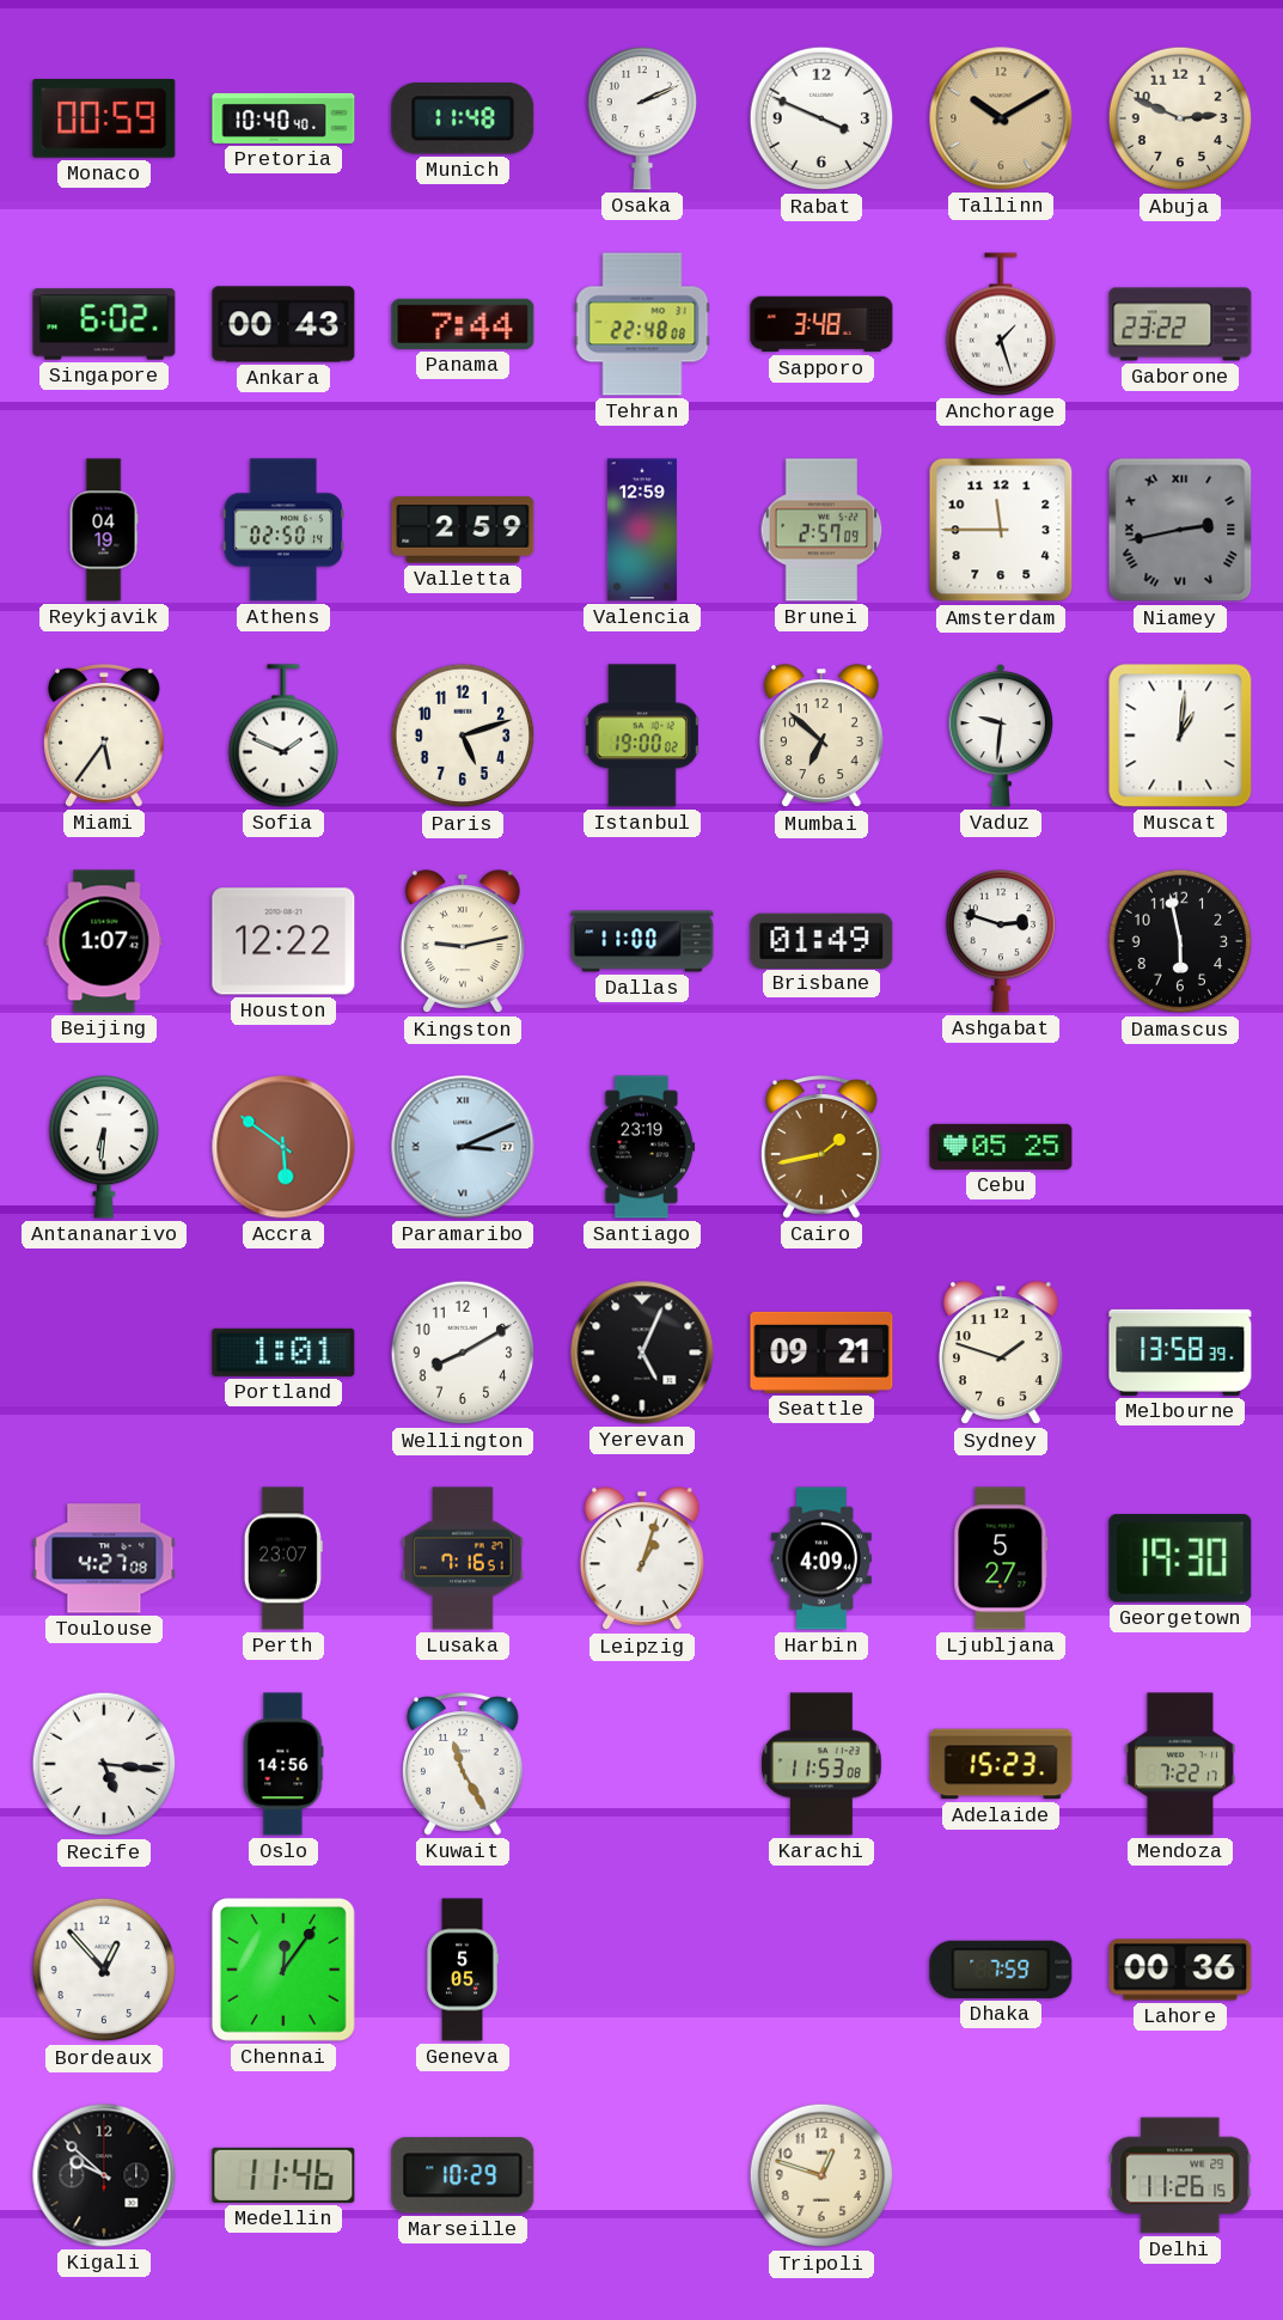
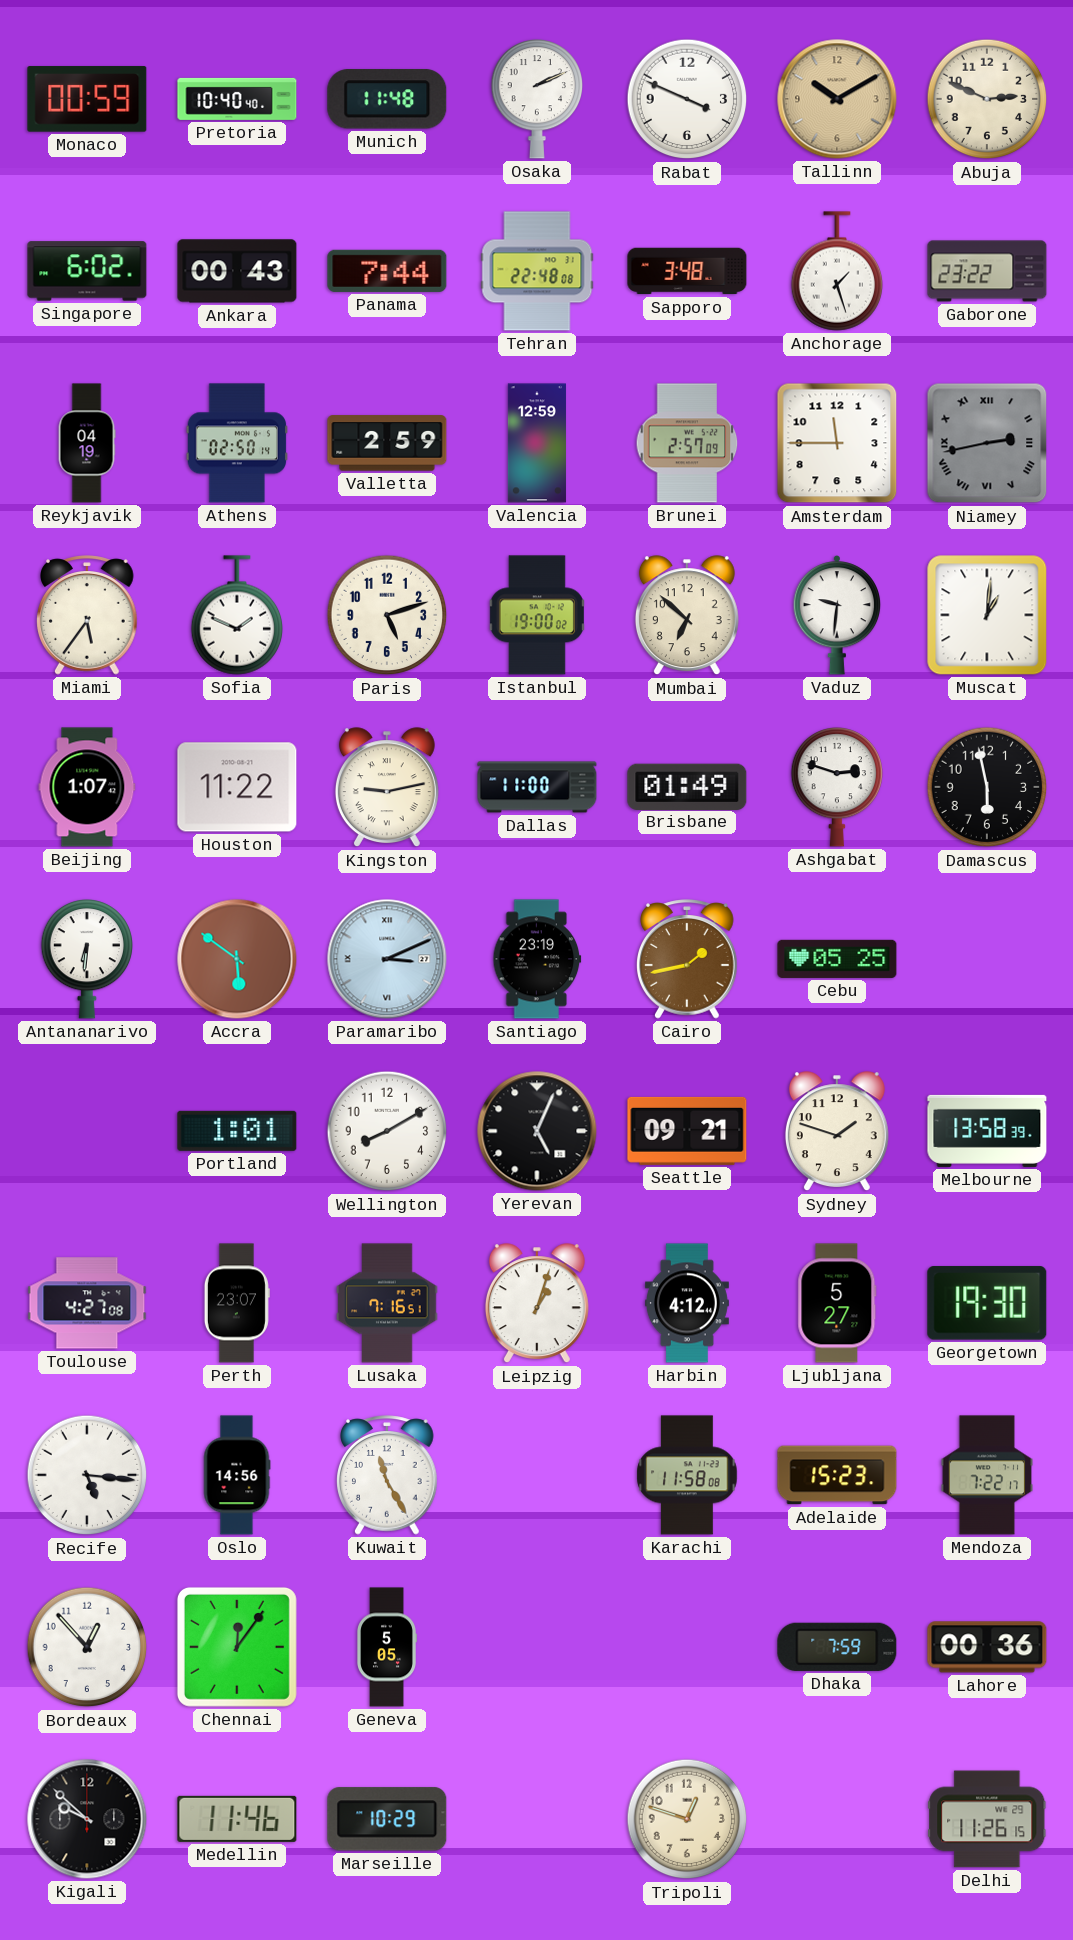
Houston: 12:22 -> 11:22 (237, 787)
Harbin: 4:09 -> 4:12 (687, 1303)
Karachi: 11:53 -> 11:58 (687, 1475)
